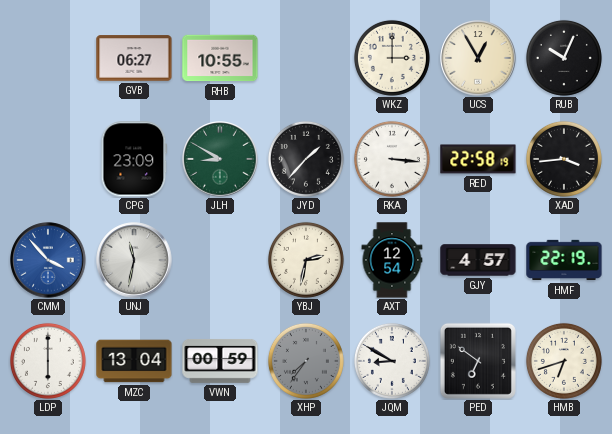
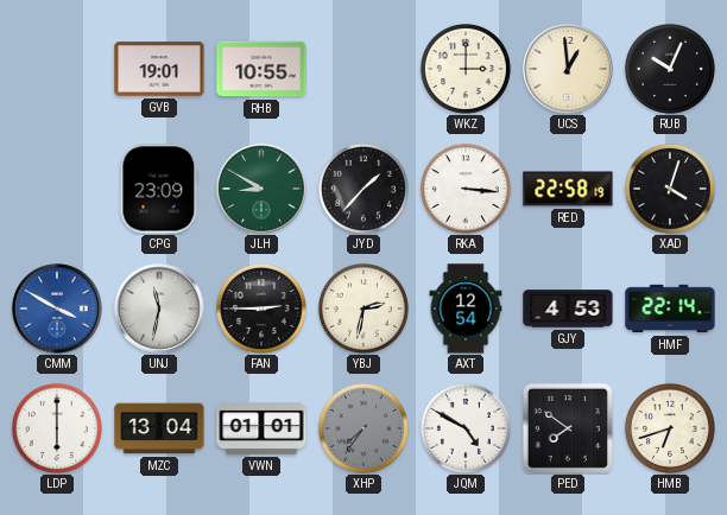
GVB: 06:27 -> 19:01 (159, 69)
UCS: 12:55 -> 12:59 (568, 69)
XAD: 3:44 -> 4:03 (670, 189)
CMM: 3:53 -> 3:50 (57, 309)
FAN: none -> 2:45 (261, 309)
GJY: 4:57 -> 4:53 (568, 309)
HMF: 22:19 -> 22:14 (670, 309)
VWN: 00:59 -> 01:01 (261, 428)
JQM: 8:50 -> 4:50 (466, 428)
PED: 6:51 -> 7:51 (568, 428)
